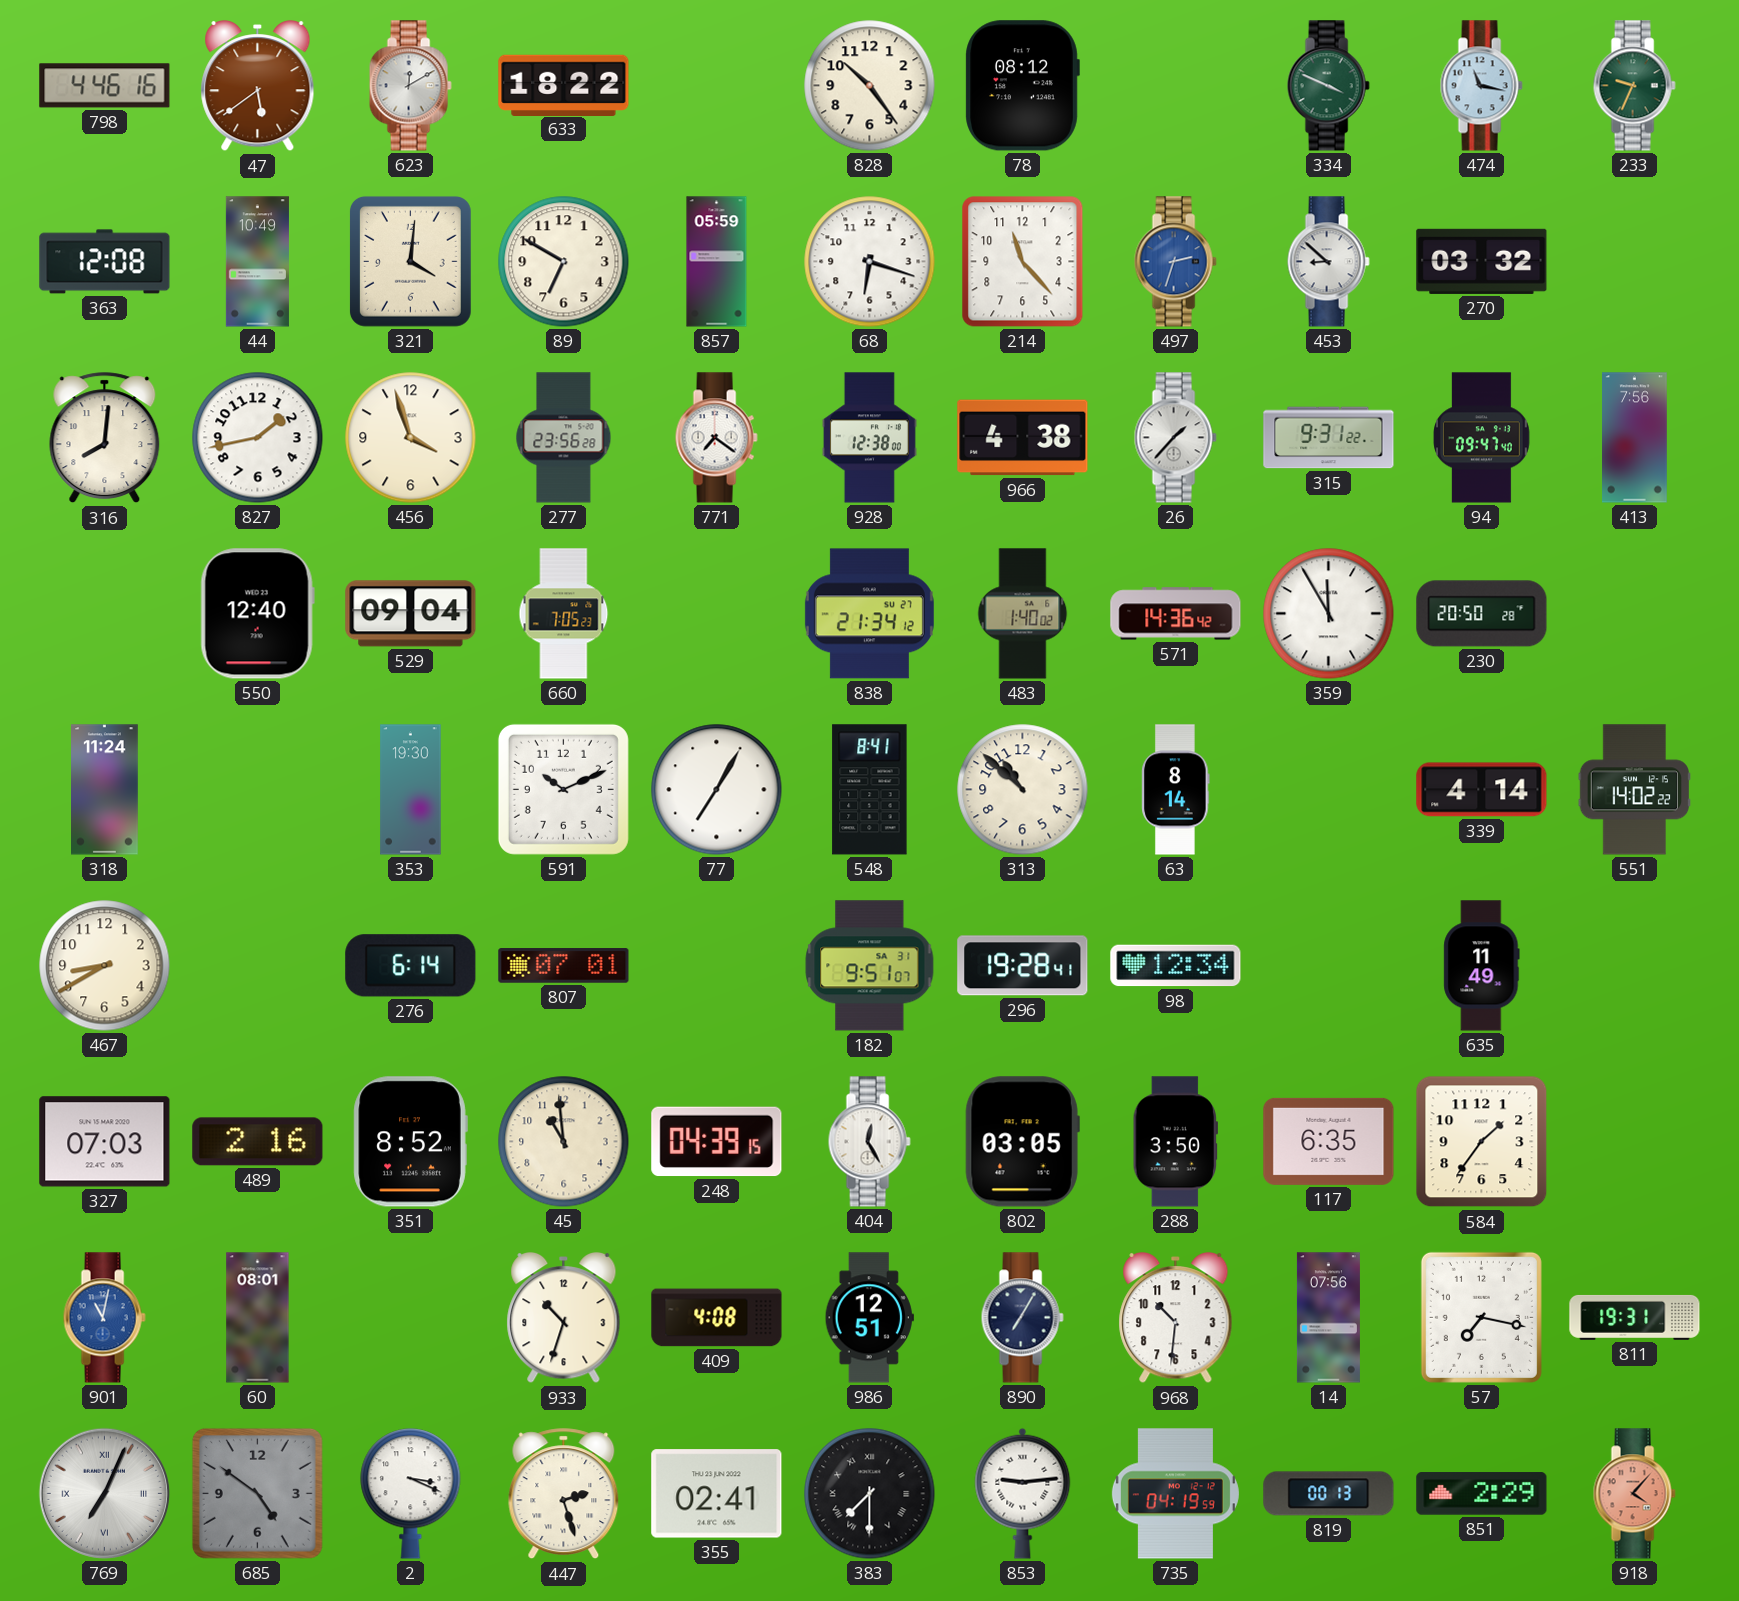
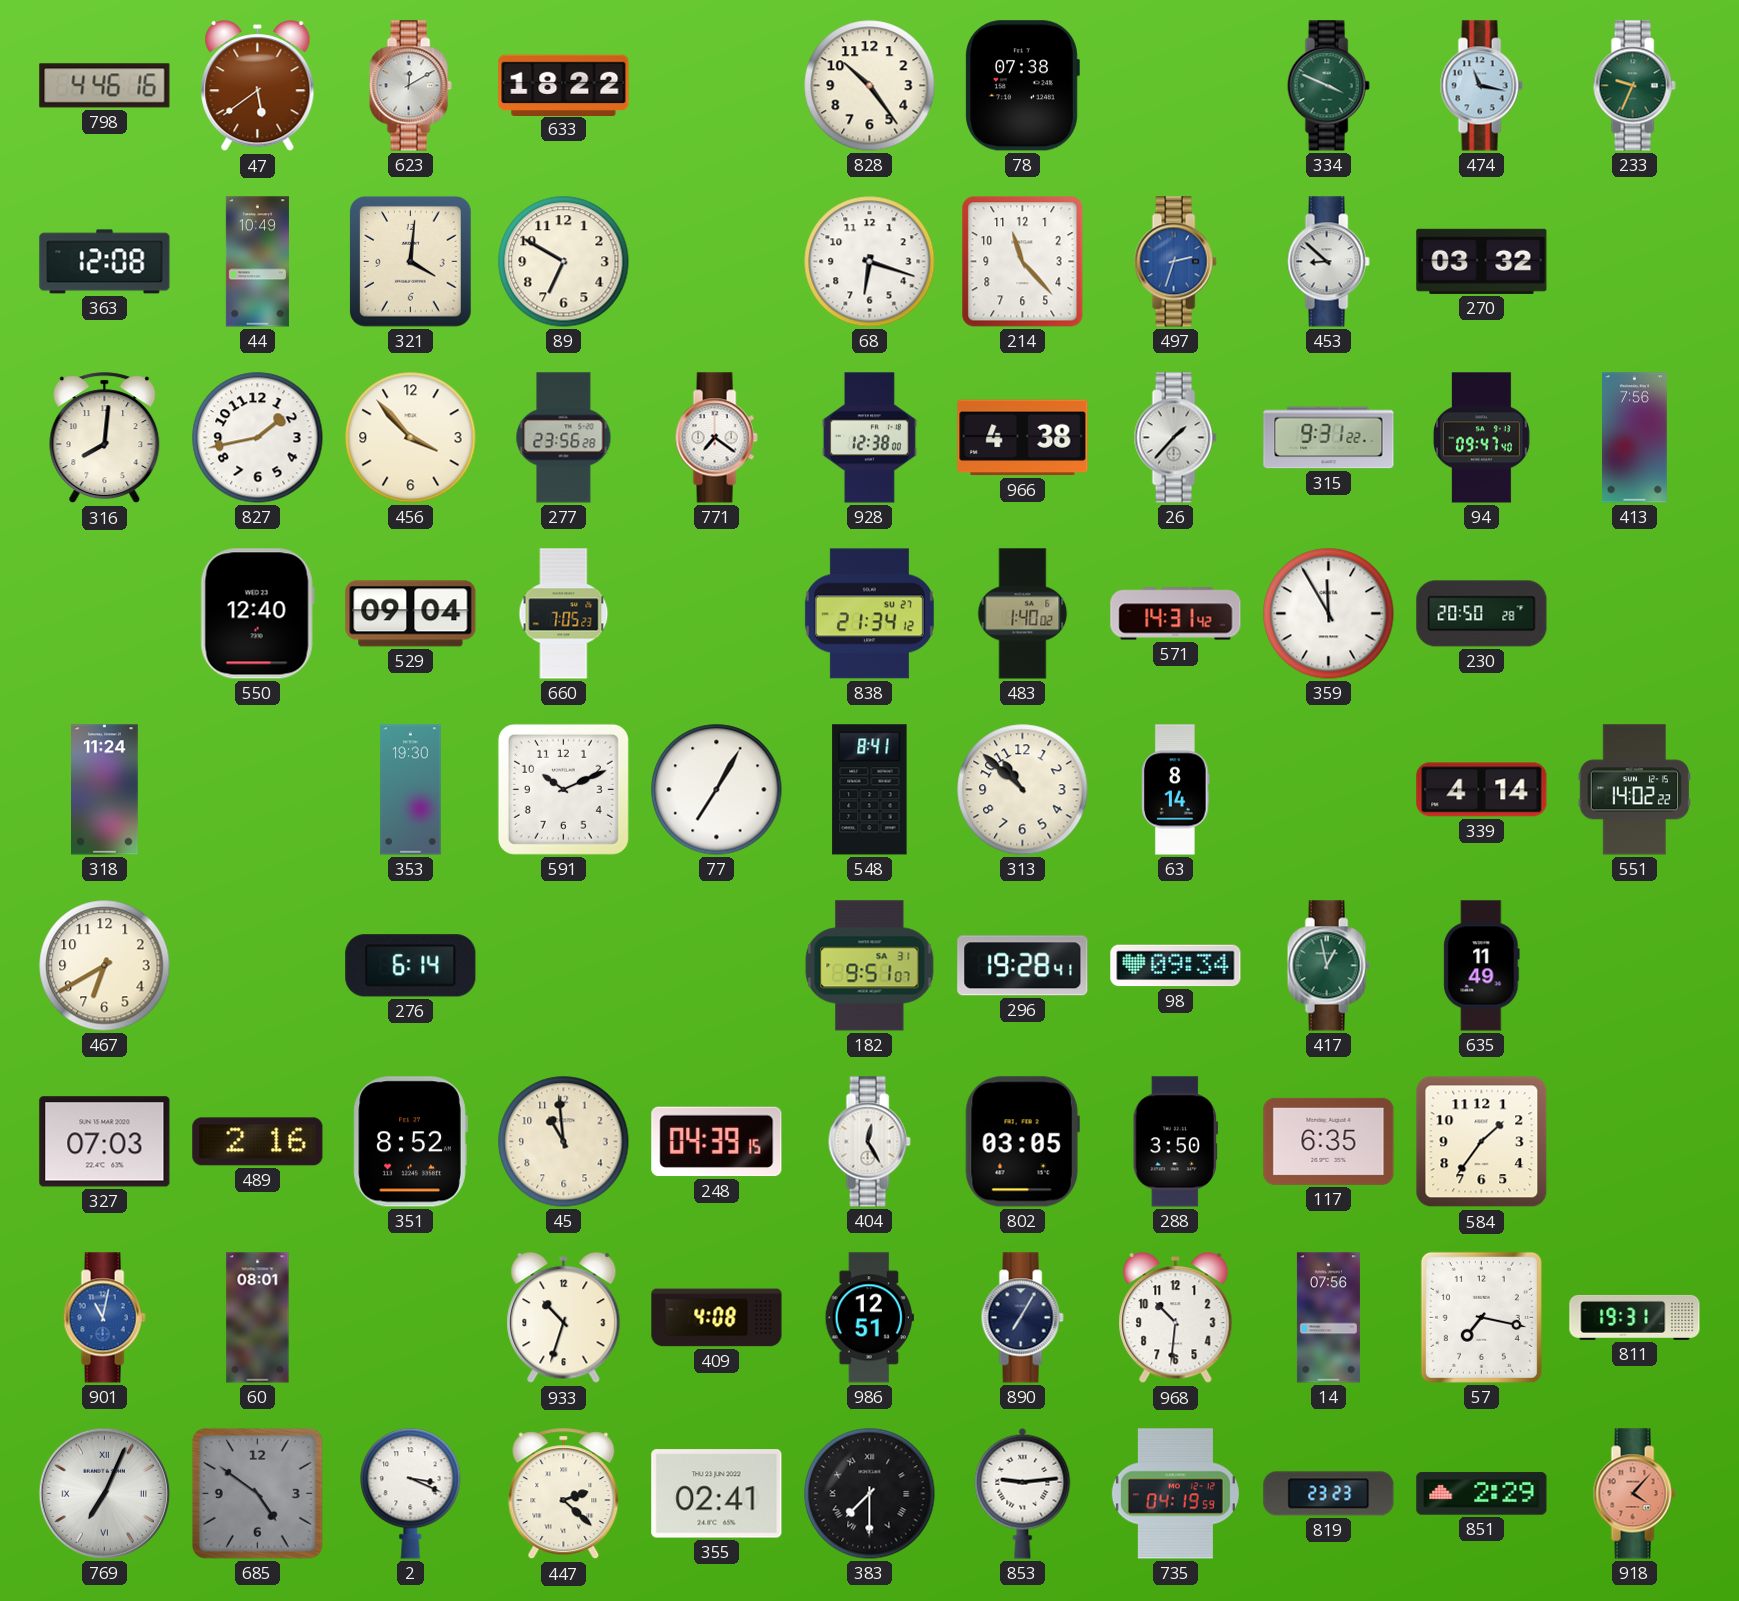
78: 08:12 -> 07:38 (1022, 86)
857: 05:59 -> none (717, 262)
456: 3:57 -> 3:53 (411, 438)
571: 14:36 -> 14:31 (1176, 614)
467: 8:40 -> 6:40 (105, 966)
807: 07:01 -> none (564, 966)
98: 12:34 -> 09:34 (1176, 966)
417: none -> 12:58 (1328, 966)
447: 2:27 -> 2:22 (564, 1494)
819: 00:13 -> 23:23 (1329, 1494)
